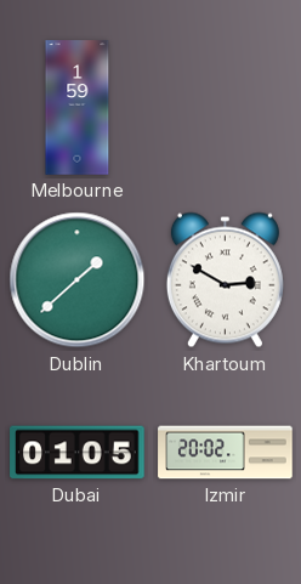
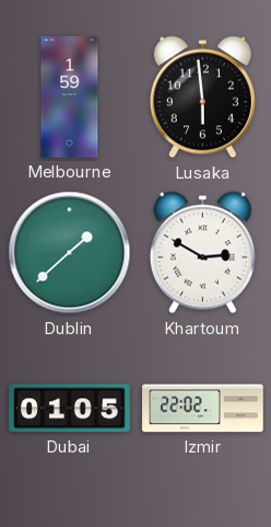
Lusaka: none -> 5:59 (202, 98)
Izmir: 20:02 -> 22:02 (203, 409)
